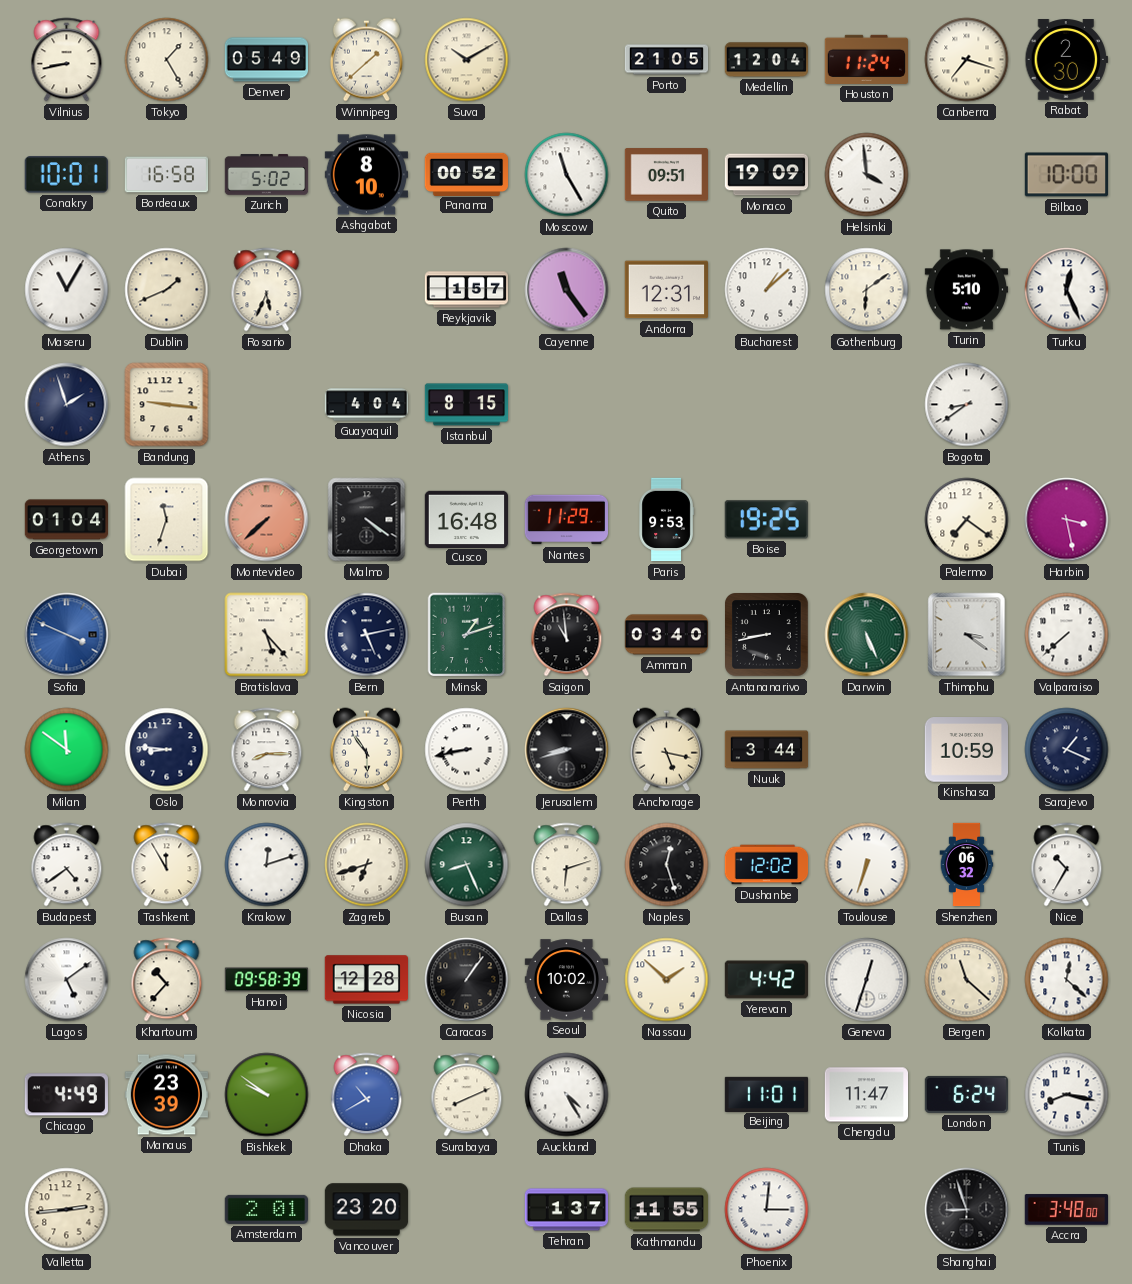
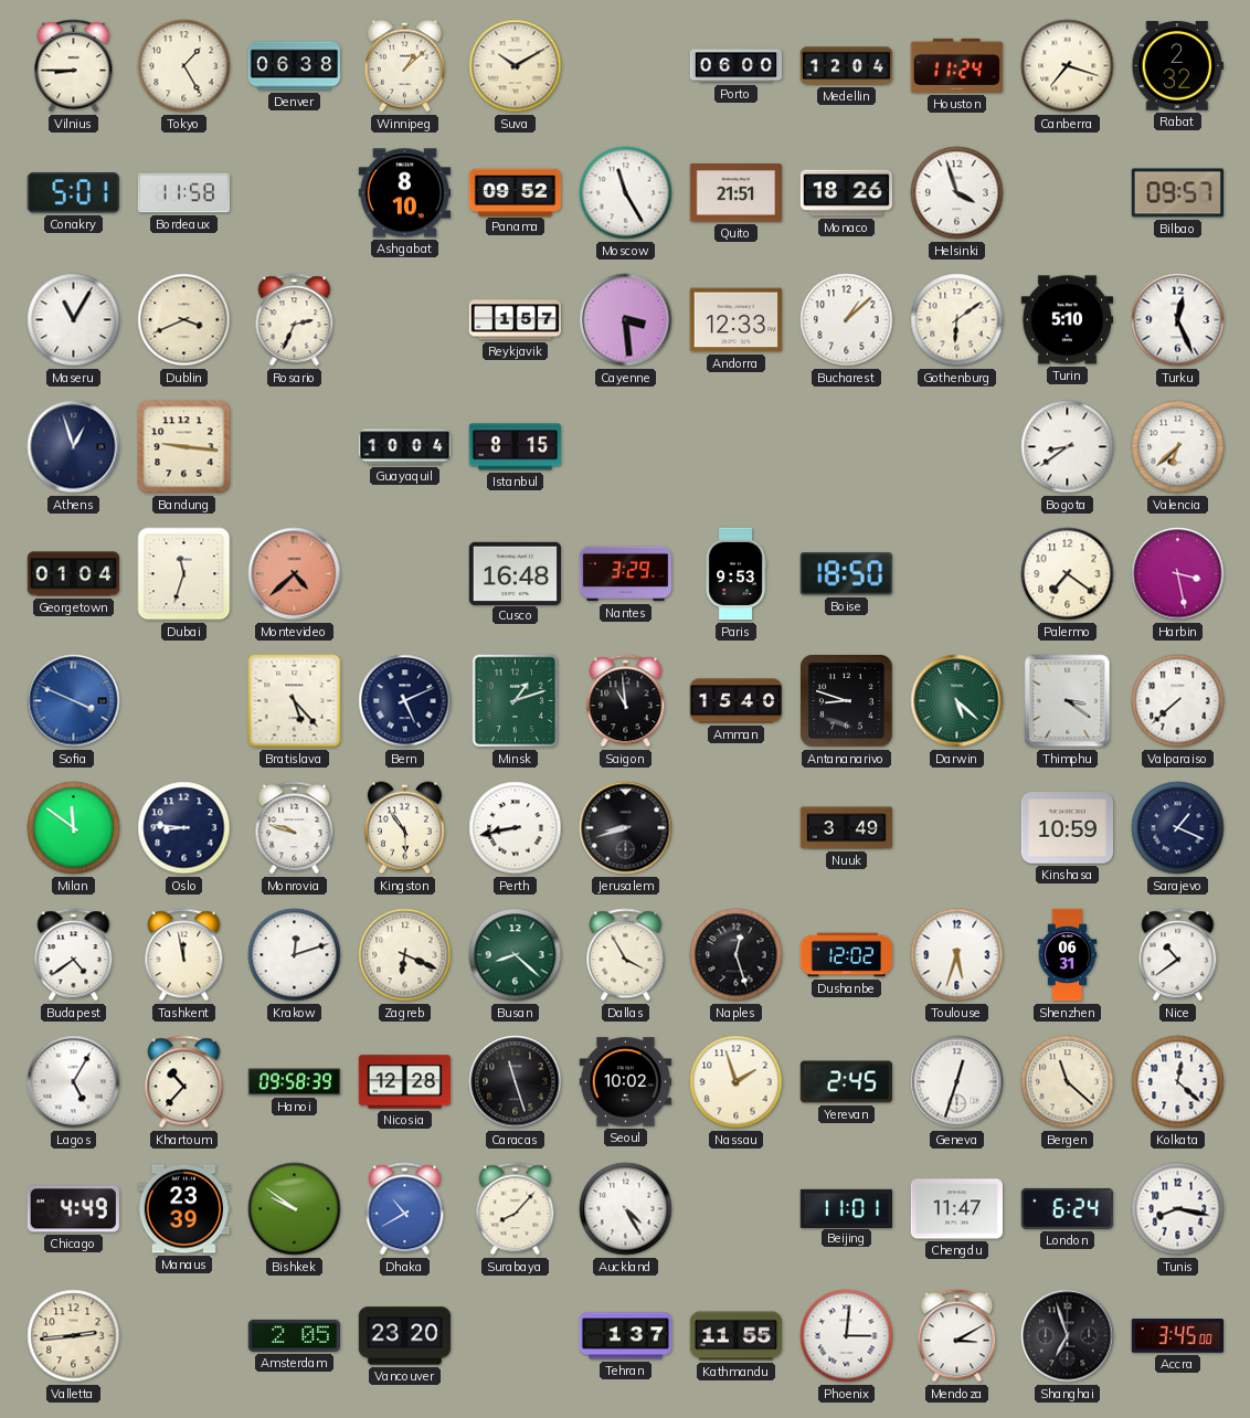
Vilnius: 8:43 -> 8:45 (74, 66)
Denver: 05:49 -> 06:38 (294, 66)
Winnipeg: 1:38 -> 1:08 (404, 66)
Porto: 21:05 -> 06:00 (737, 66)
Rabat: 2:30 -> 2:32 (1177, 66)
Conakry: 10:01 -> 5:01 (73, 193)
Bordeaux: 16:58 -> 11:58 (184, 193)
Zurich: 5:02 -> none (267, 175)
Panama: 00:52 -> 09:52 (516, 192)
Quito: 09:51 -> 21:51 (735, 193)
Monaco: 19:09 -> 18:26 (847, 193)
Helsinki: 3:59 -> 3:57 (957, 193)
Bilbao: 10:00 -> 09:57 (1177, 193)
Dublin: 1:41 -> 3:41 (184, 320)
Rosario: 5:34 -> 2:34 (295, 320)
Cayenne: 11:24 -> 3:29 (626, 320)
Andorra: 12:31 -> 12:33 (735, 320)
Athens: 1:57 -> 12:57 (74, 447)
Guayaquil: 4:04 -> 10:04 (405, 447)
Valencia: none -> 6:38 (1178, 447)
Montevideo: 7:38 -> 4:38 (295, 574)
Malmo: 4:21 -> none (367, 520)
Nantes: 11:29 -> 3:29 (625, 574)
Boise: 19:25 -> 18:50 (846, 574)
Bern: 5:13 -> 5:11 (405, 701)
Amman: 03:40 -> 15:40 (735, 701)
Antananarivo: 8:43 -> 8:48 (847, 701)
Darwin: 5:26 -> 5:22 (957, 701)
Monrovia: 8:15 -> 9:48 (295, 828)
Anchorage: 5:17 -> none (666, 750)
Nuuk: 3:44 -> 3:49 (847, 828)
Tashkent: 11:55 -> 11:58 (184, 955)
Zagreb: 6:42 -> 6:19 (405, 955)
Busan: 8:26 -> 8:22 (516, 955)
Dallas: 6:12 -> 3:55 (626, 955)
Toulouse: 6:33 -> 5:33 (957, 955)
Shenzhen: 06:32 -> 06:31 (1068, 955)
Nice: 10:35 -> 10:39 (1178, 955)
Lagos: 5:09 -> 5:05 (74, 1082)
Caracas: 1:06 -> 11:27 (516, 1082)
Nassau: 1:52 -> 1:57 (737, 1082)
Yerevan: 4:42 -> 2:45 (846, 1082)
Surabaya: 8:11 -> 8:07 (516, 1209)
Amsterdam: 2:01 -> 2:05 (294, 1335)
Mendoza: none -> 3:10 (957, 1336)
Shanghai: 8:57 -> 6:57 (1068, 1336)
Accra: 3:48 -> 3:45 (1177, 1336)
